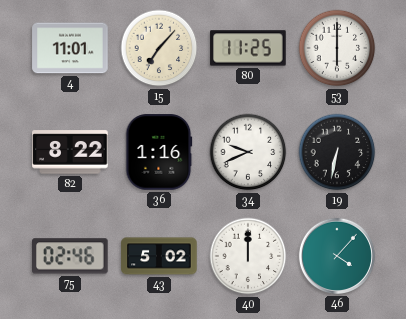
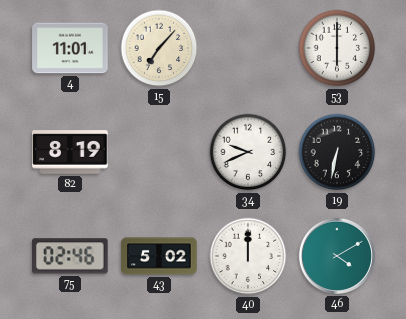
80: 11:25 -> none (248, 48)
82: 8:22 -> 8:19 (70, 152)
36: 1:16 -> none (159, 152)
46: 4:07 -> 4:10 (337, 256)
